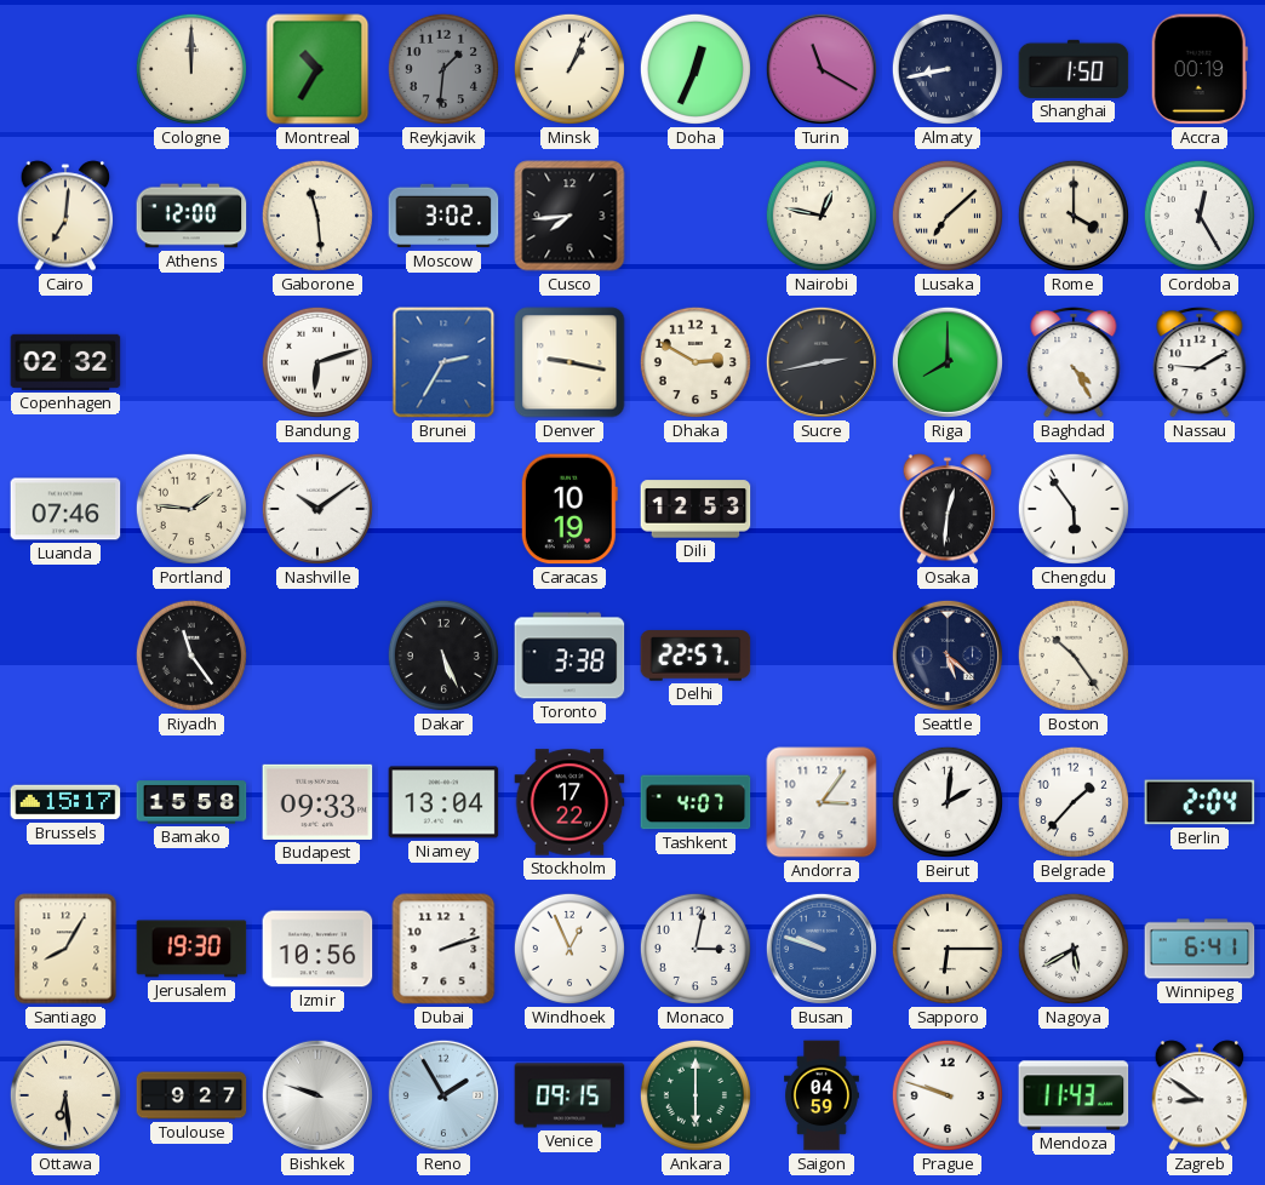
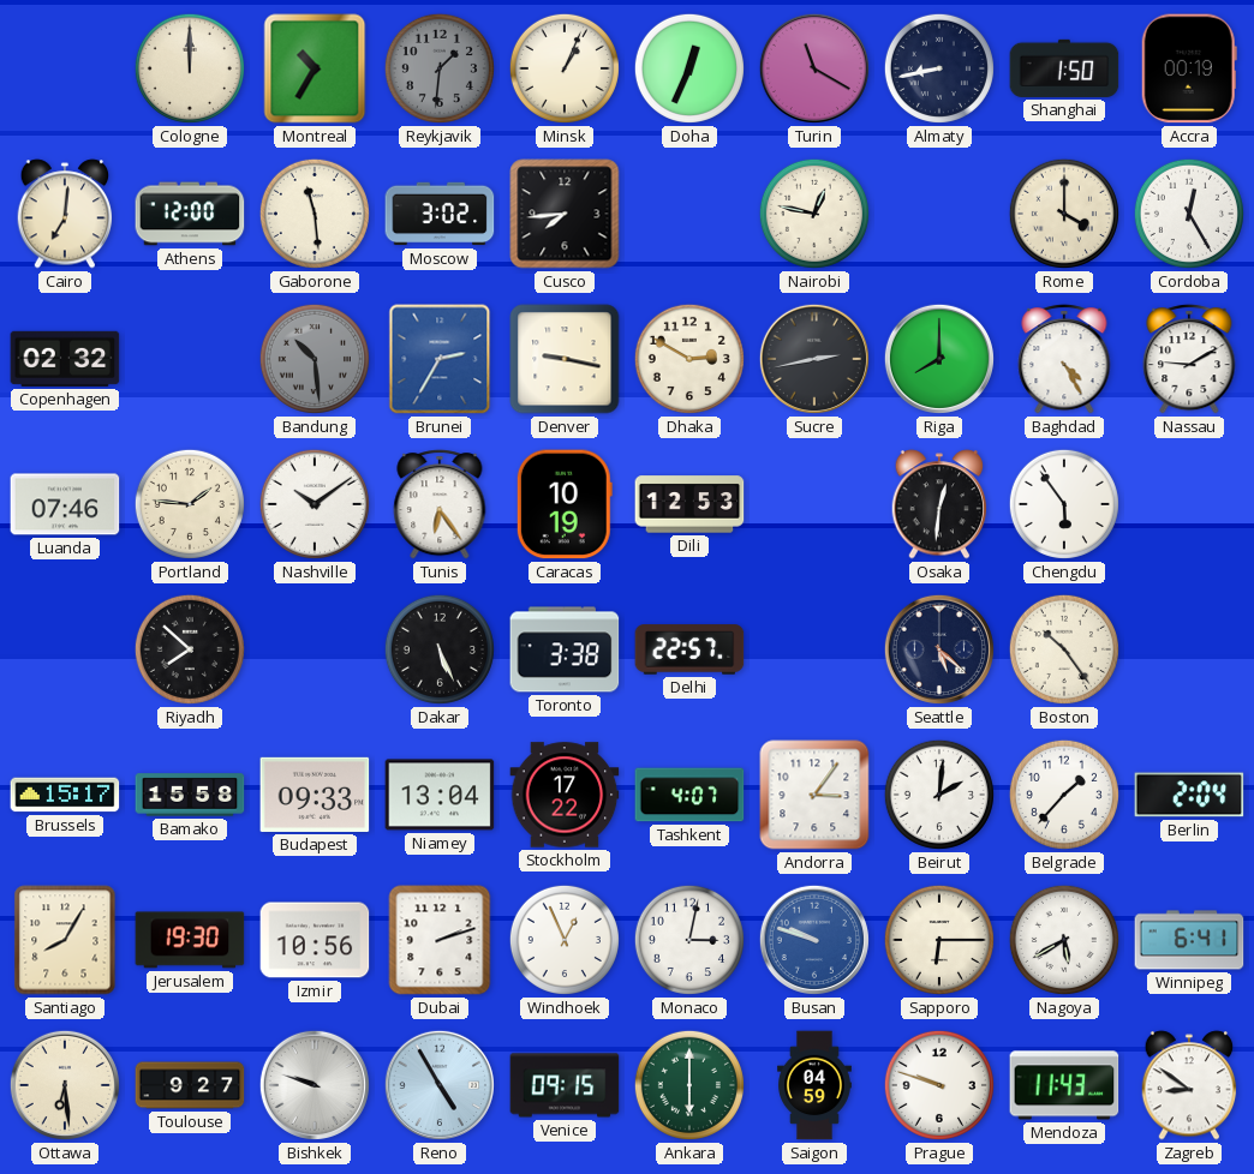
Lusaka: 7:08 -> none (948, 216)
Bandung: 6:12 -> 10:29 (315, 359)
Bandung dial: white -> grey (315, 359)
Tunis: none -> 6:24 (440, 504)
Riyadh: 11:24 -> 7:52 (190, 649)
Reno: 1:55 -> 4:55 (440, 1085)
